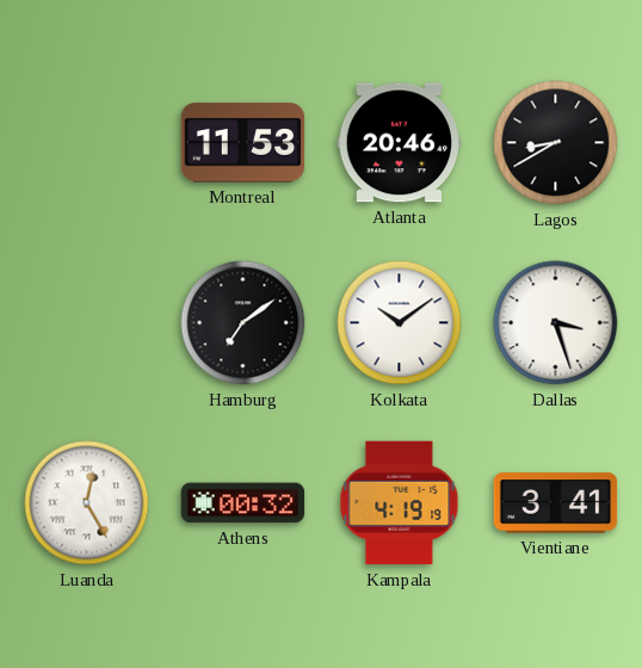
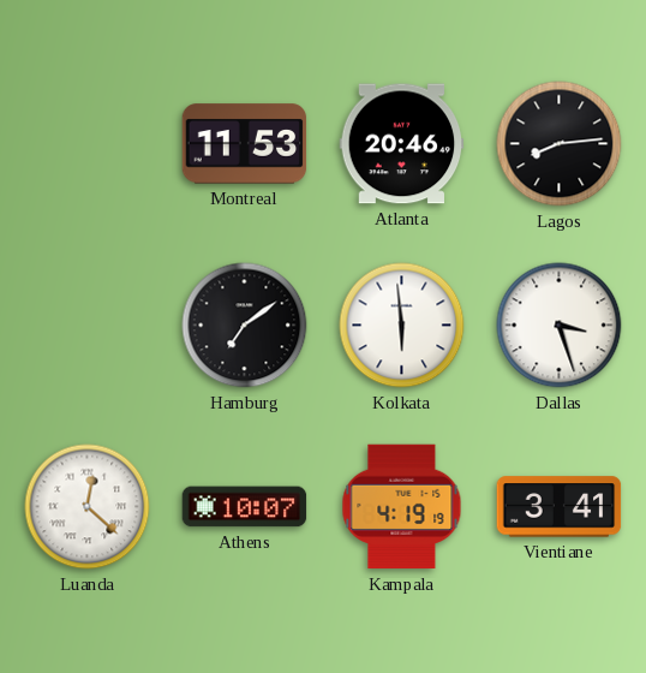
Lagos: 8:40 -> 8:14 (560, 144)
Kolkata: 10:09 -> 5:59 (402, 326)
Luanda: 12:25 -> 12:22 (88, 507)
Athens: 00:32 -> 10:07 (245, 507)
